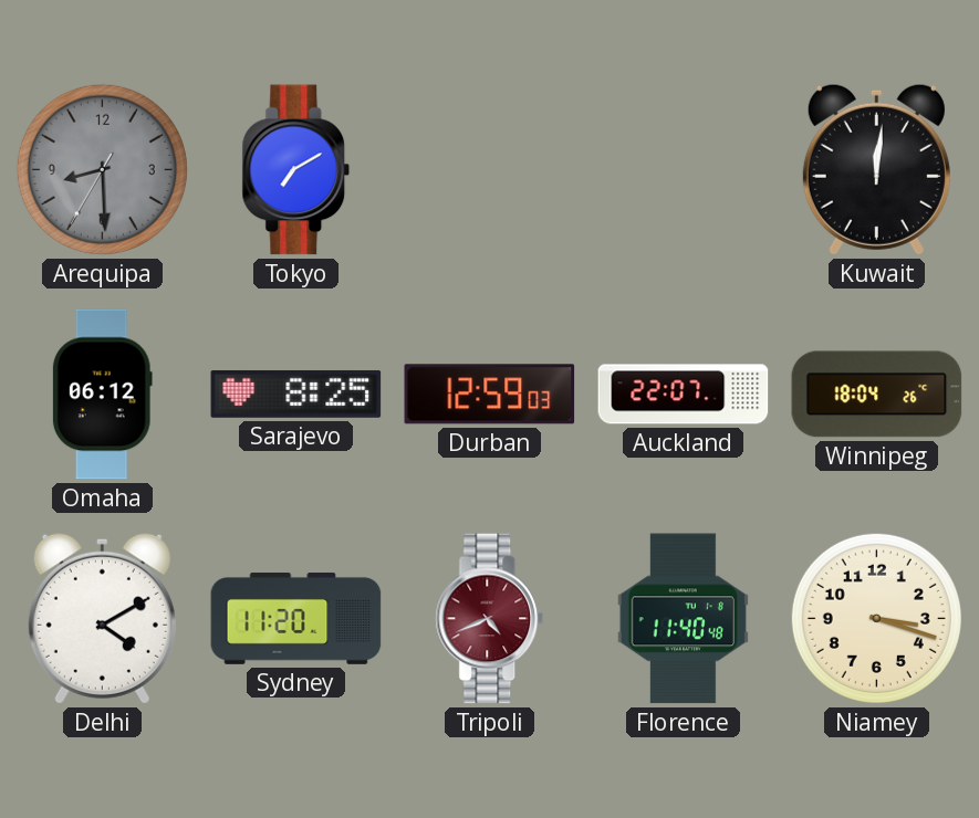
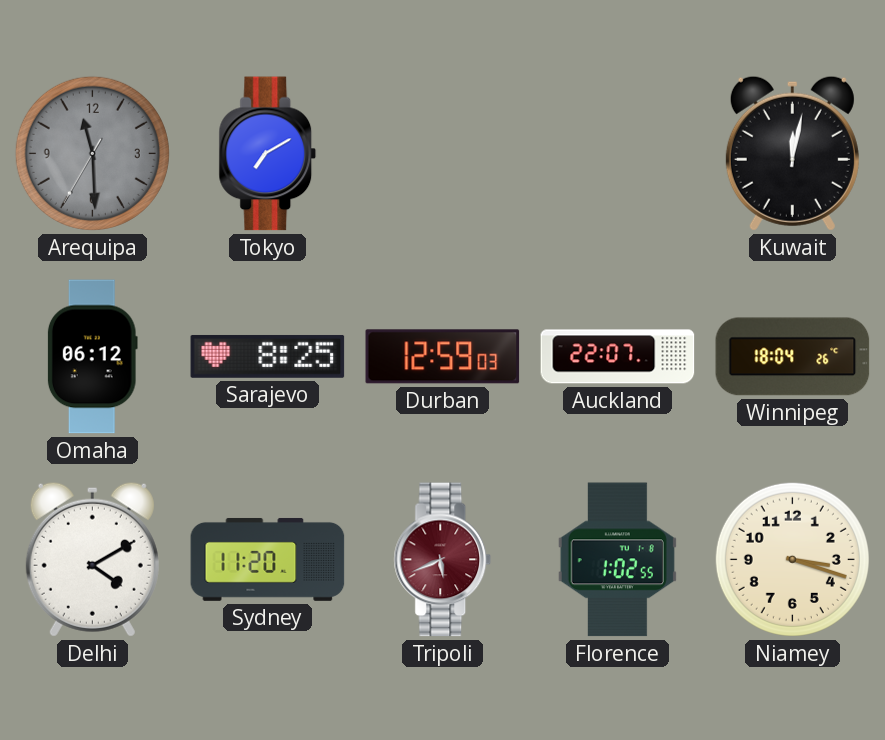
Arequipa: 8:29 -> 11:29 (92, 153)
Kuwait: 12:01 -> 12:02 (792, 153)
Tripoli: 4:41 -> 5:41 (443, 560)
Florence: 11:40 -> 1:02 (617, 560)
